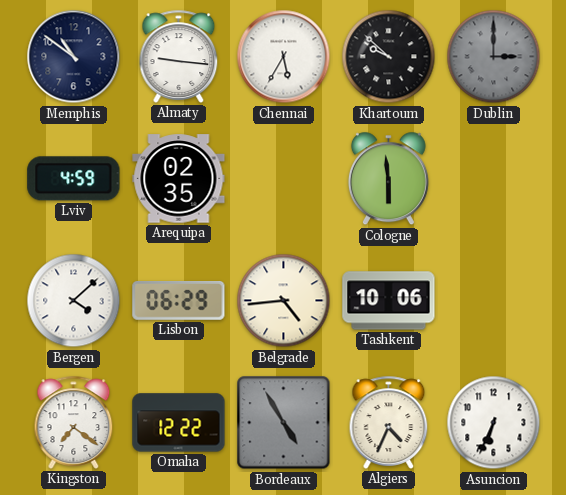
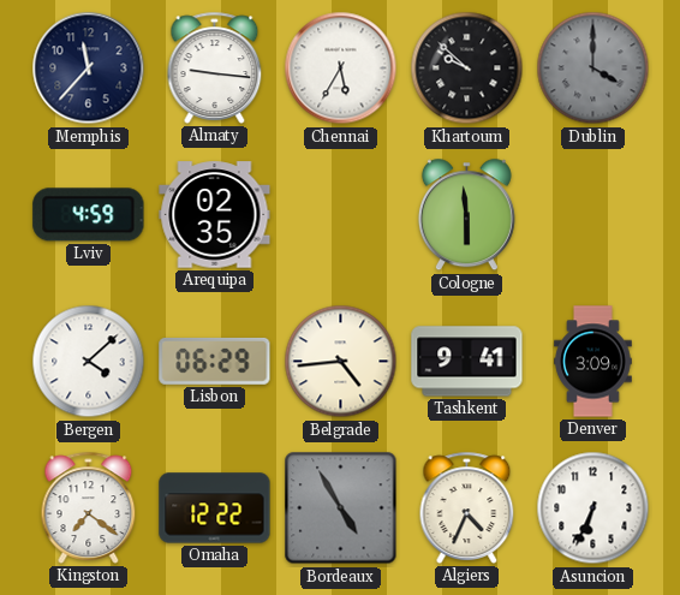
Memphis: 10:51 -> 11:37 (89, 69)
Dublin: 3:00 -> 4:00 (593, 69)
Tashkent: 10:06 -> 9:41 (467, 362)
Denver: none -> 3:09 (593, 362)
